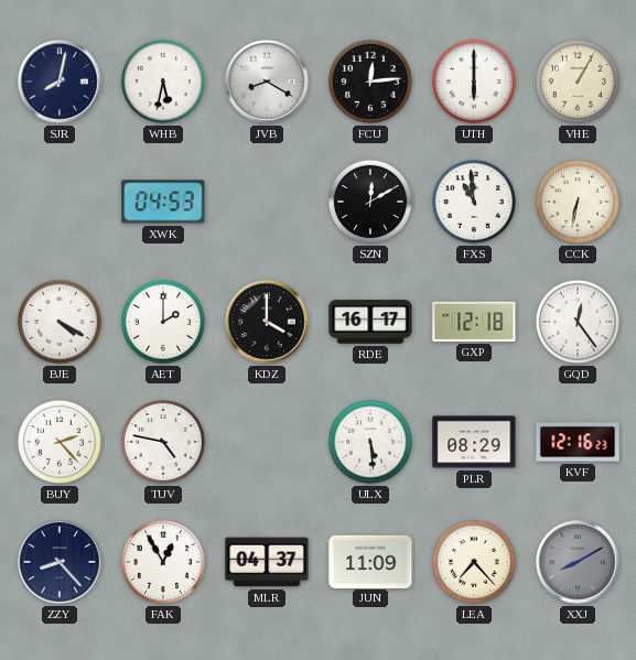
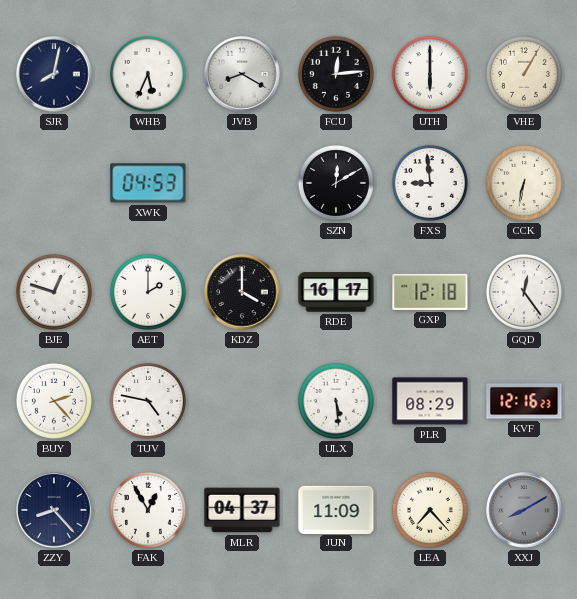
WHB: 5:32 -> 5:34 (148, 74)
FXS: 10:59 -> 8:59 (430, 183)
BJE: 4:20 -> 12:48 (54, 292)
